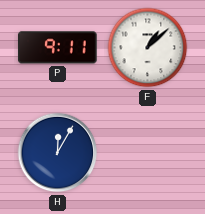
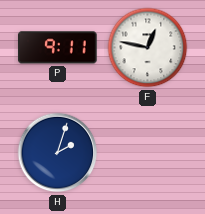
F: 1:08 -> 12:47 (148, 48)
H: 12:05 -> 2:03 (58, 153)
